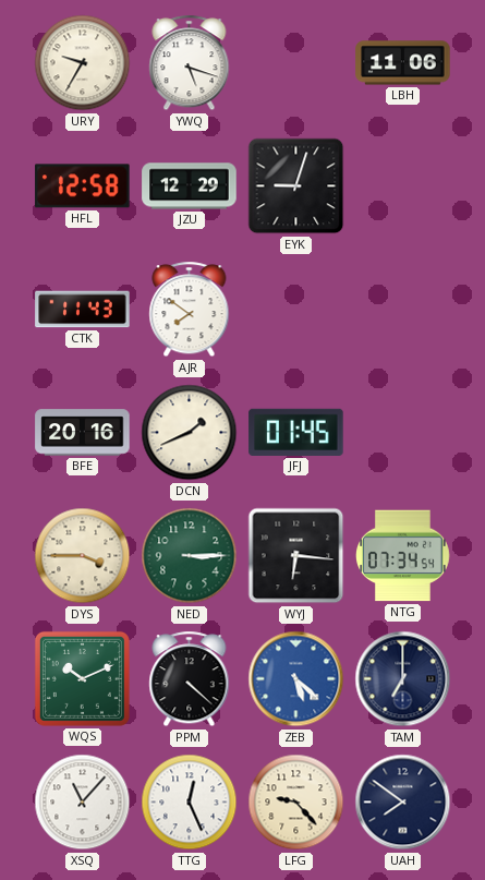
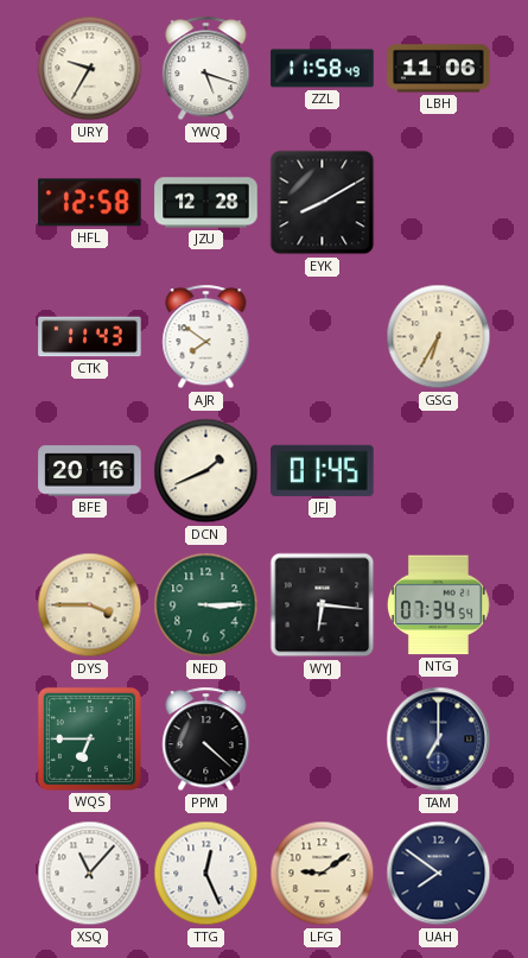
ZZL: none -> 11:58 (323, 69)
JZU: 12:29 -> 12:28 (206, 203)
EYK: 9:03 -> 8:10 (323, 203)
GSG: none -> 6:35 (439, 337)
WQS: 10:11 -> 6:45 (89, 738)
ZEB: 5:22 -> none (296, 679)
LFG: 9:23 -> 9:09 (323, 874)
